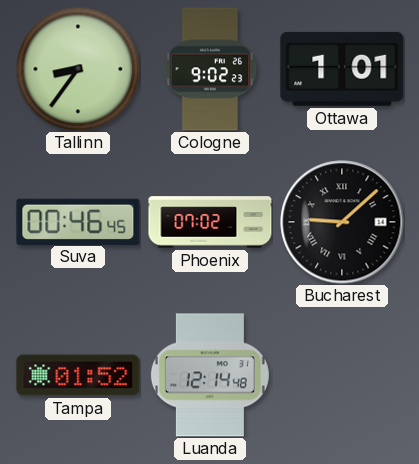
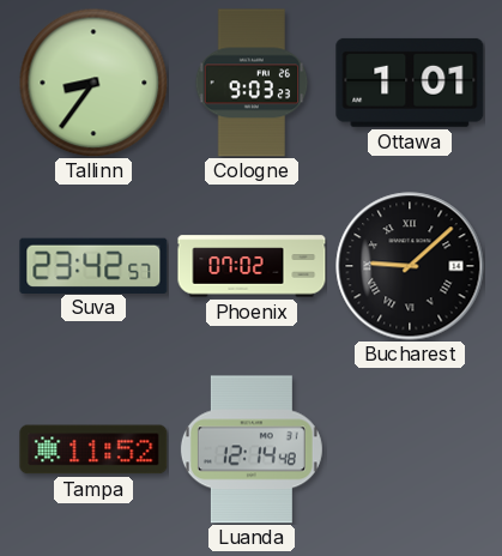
Cologne: 9:02 -> 9:03 (252, 83)
Suva: 00:46 -> 23:42 (93, 265)
Tampa: 01:52 -> 11:52 (93, 449)
